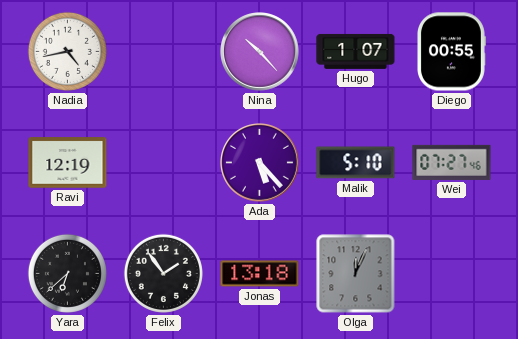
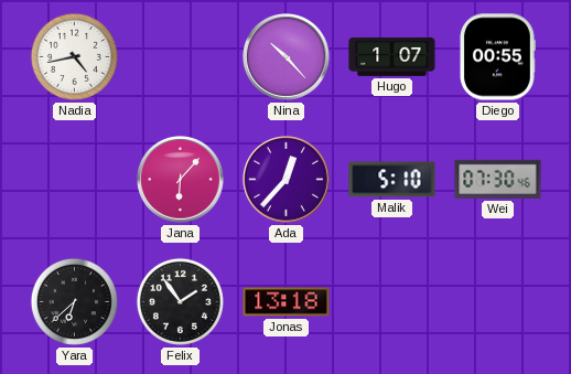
Ravi: 12:19 -> none (68, 163)
Jana: none -> 6:07 (181, 180)
Ada: 5:23 -> 12:37 (287, 180)
Wei: 07:27 -> 07:30 (498, 179)
Olga: 12:04 -> none (356, 274)
